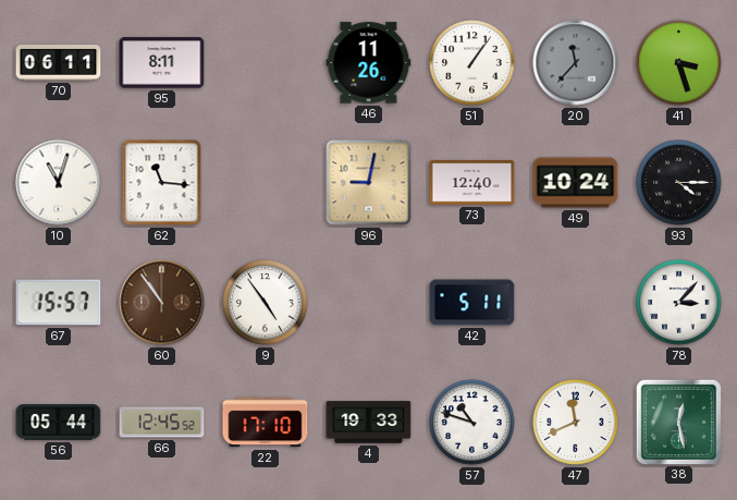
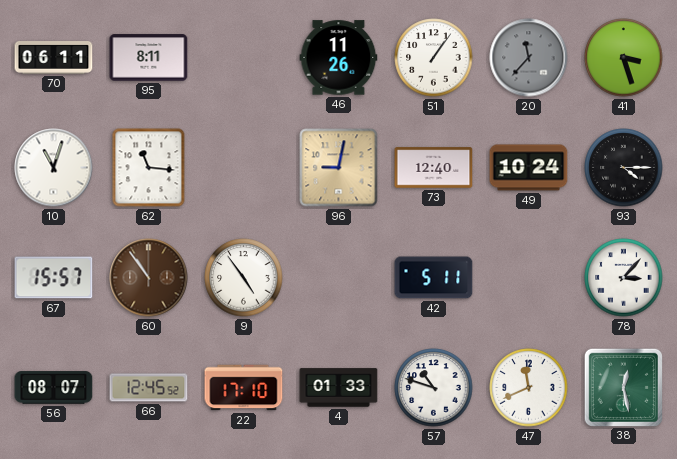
56: 05:44 -> 08:07 (54, 388)
4: 19:33 -> 01:33 (339, 388)
